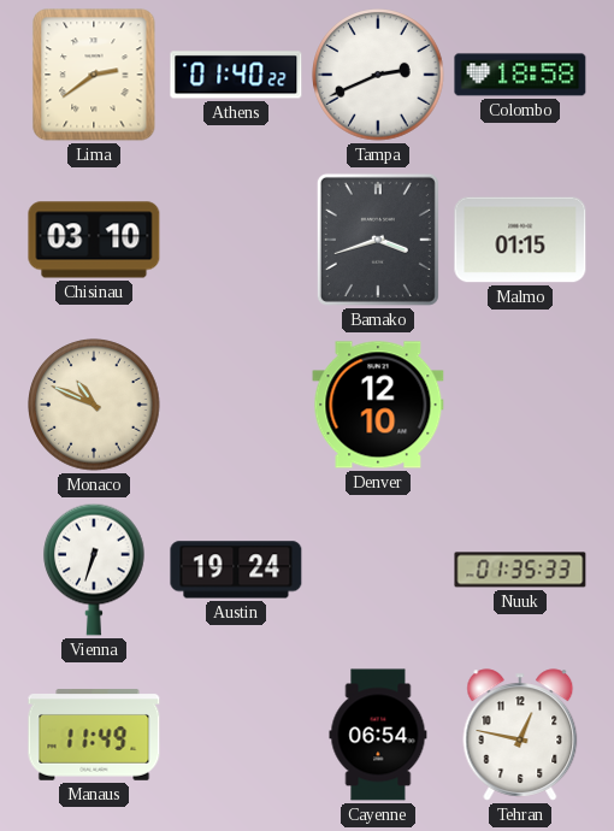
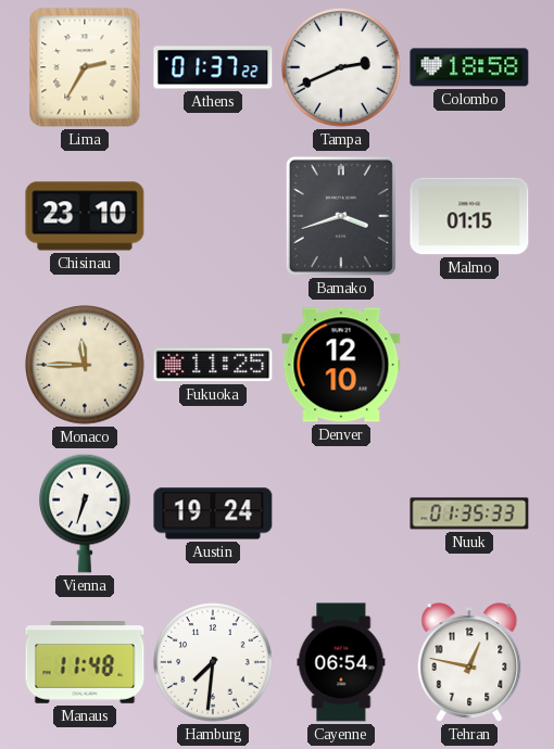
Lima: 2:39 -> 2:35 (85, 67)
Athens: 01:40 -> 01:37 (213, 67)
Chisinau: 03:10 -> 23:10 (85, 216)
Monaco: 10:49 -> 11:45 (85, 365)
Fukuoka: none -> 11:25 (213, 365)
Manaus: 11:49 -> 11:48 (85, 662)
Hamburg: none -> 7:31 (213, 662)
